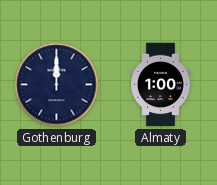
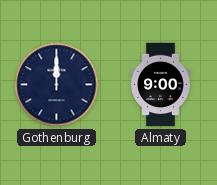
Almaty: 1:00 -> 9:00 (161, 85)
